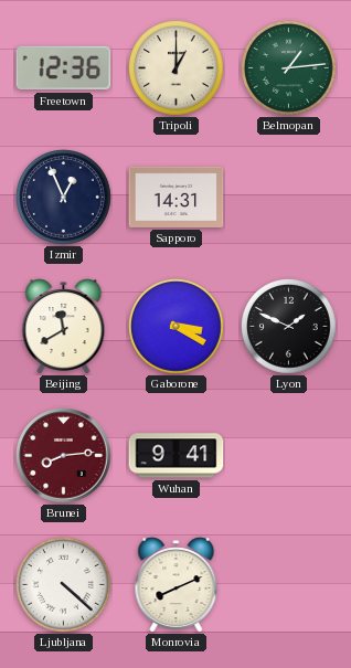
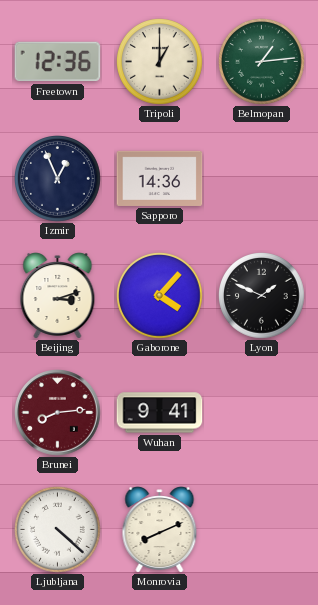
Sapporo: 14:31 -> 14:36 (160, 178)
Beijing: 11:40 -> 3:12 (58, 296)
Gaborone: 3:20 -> 4:07 (160, 296)
